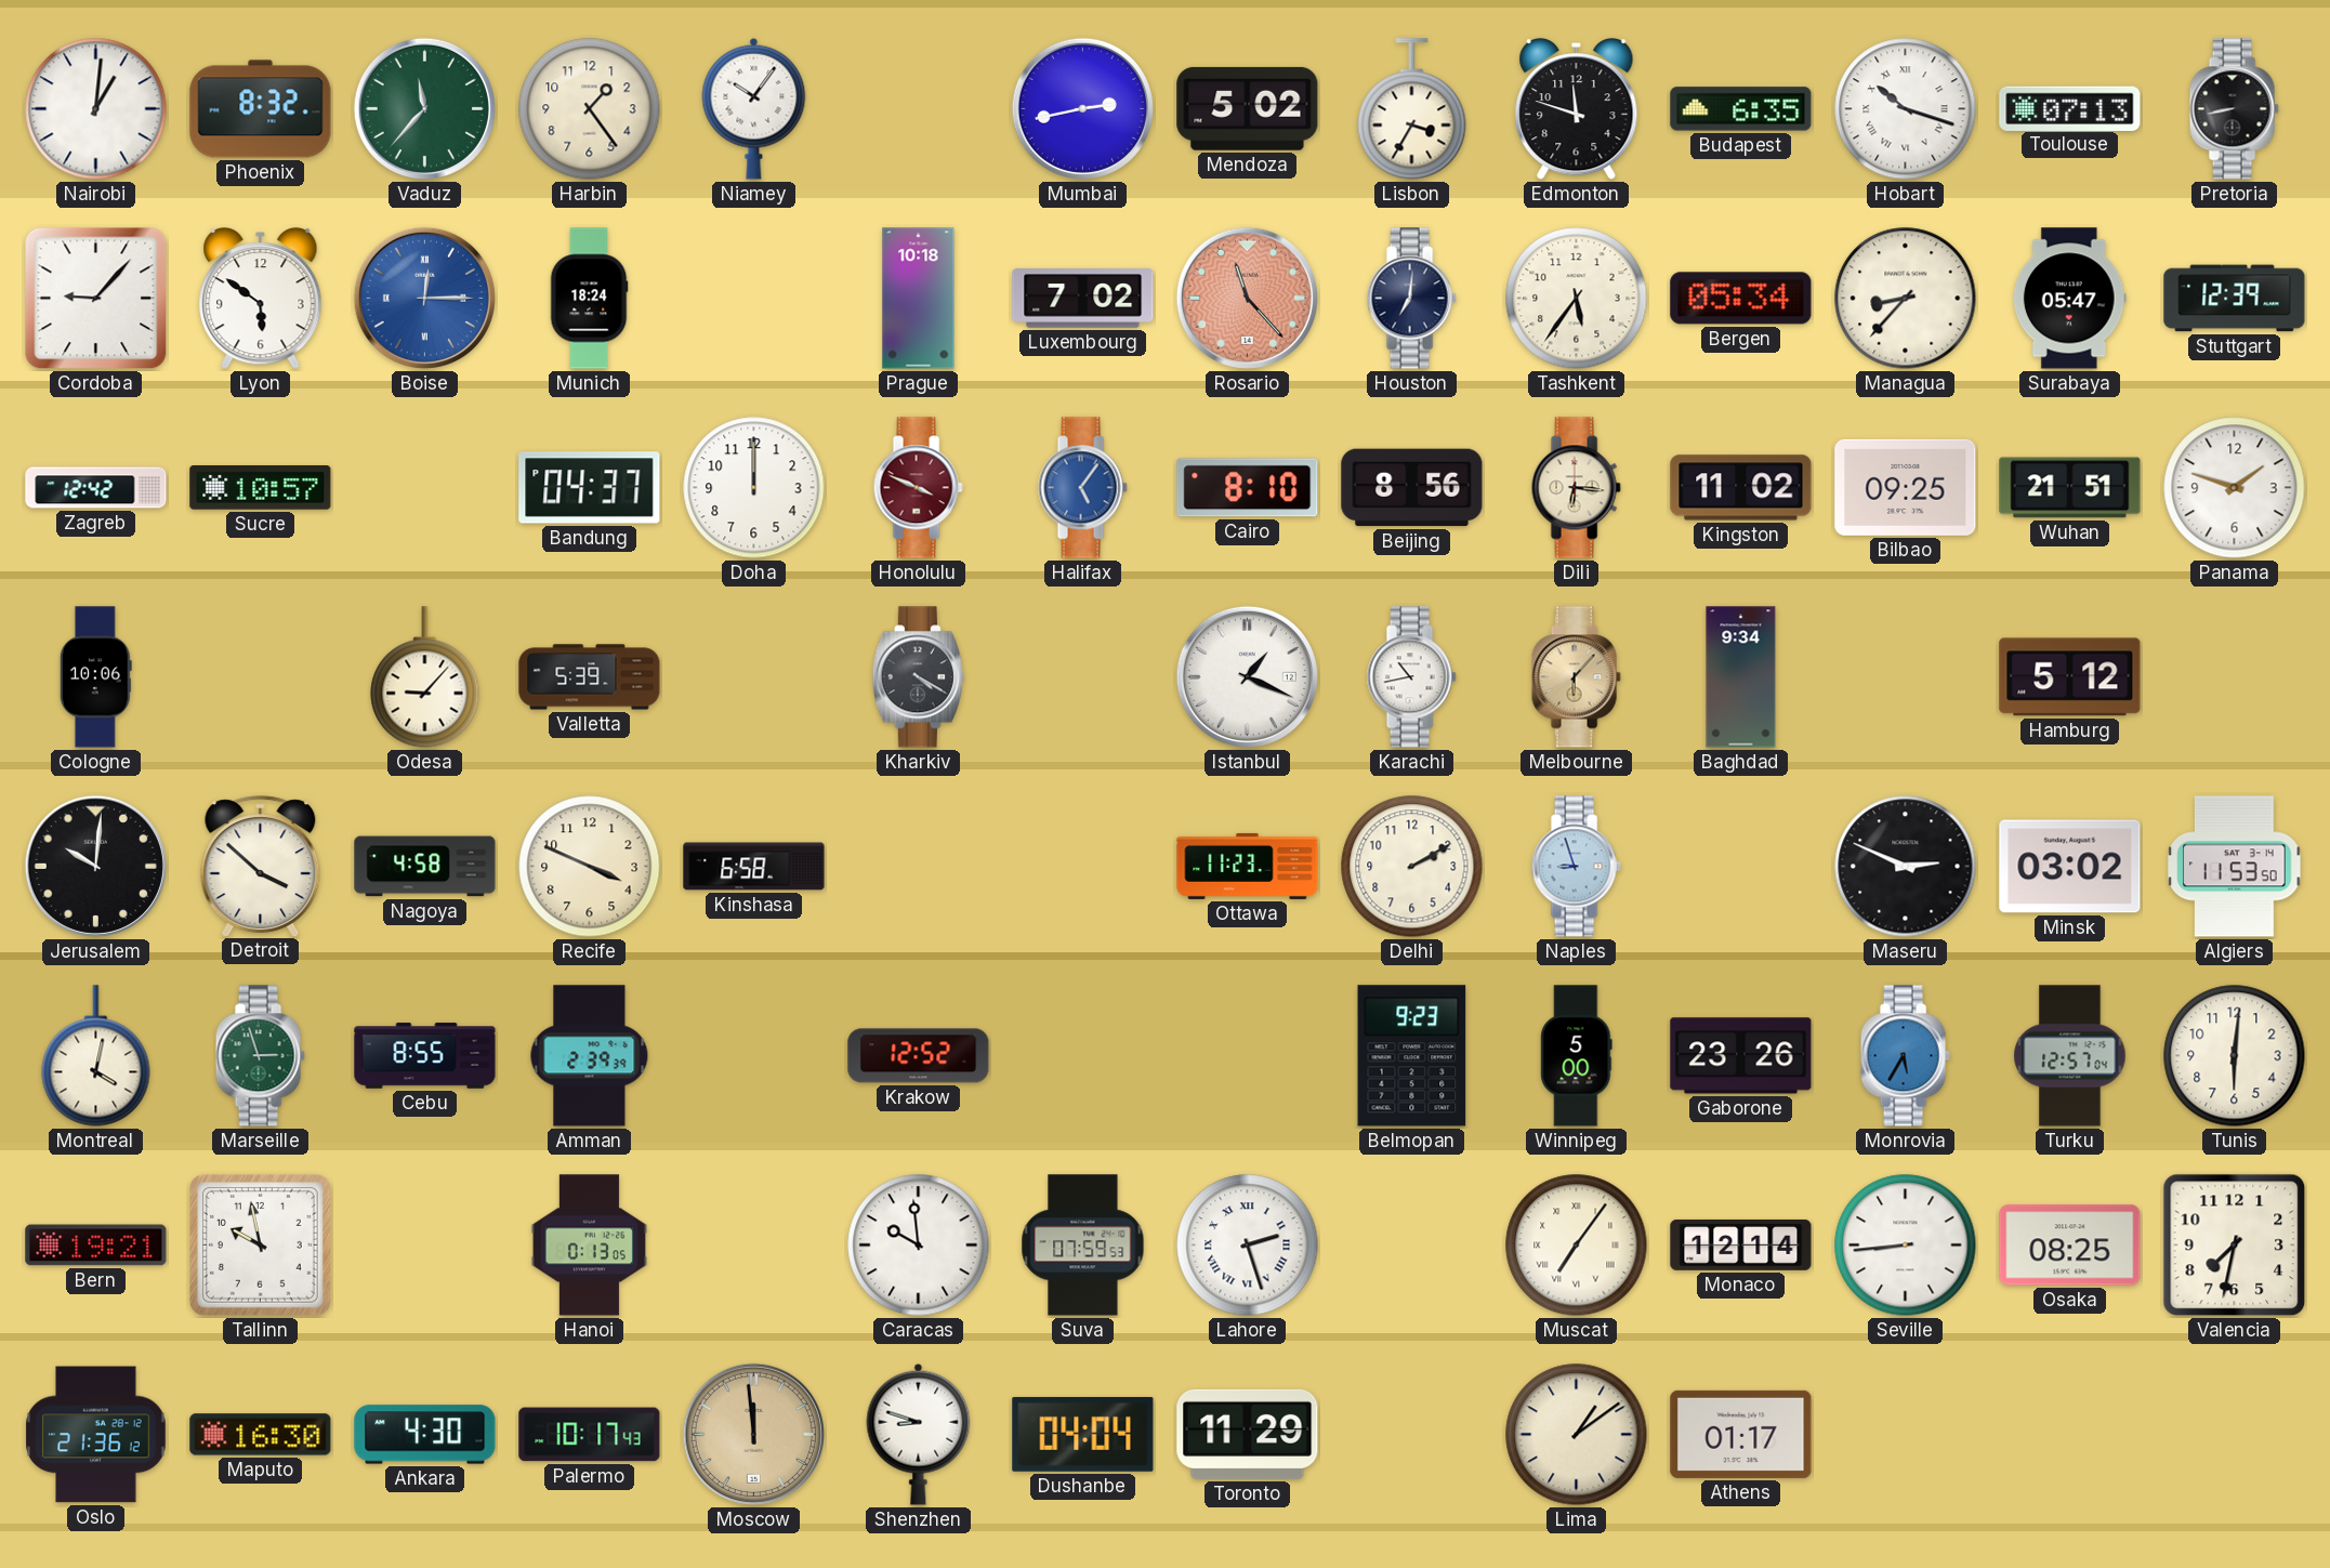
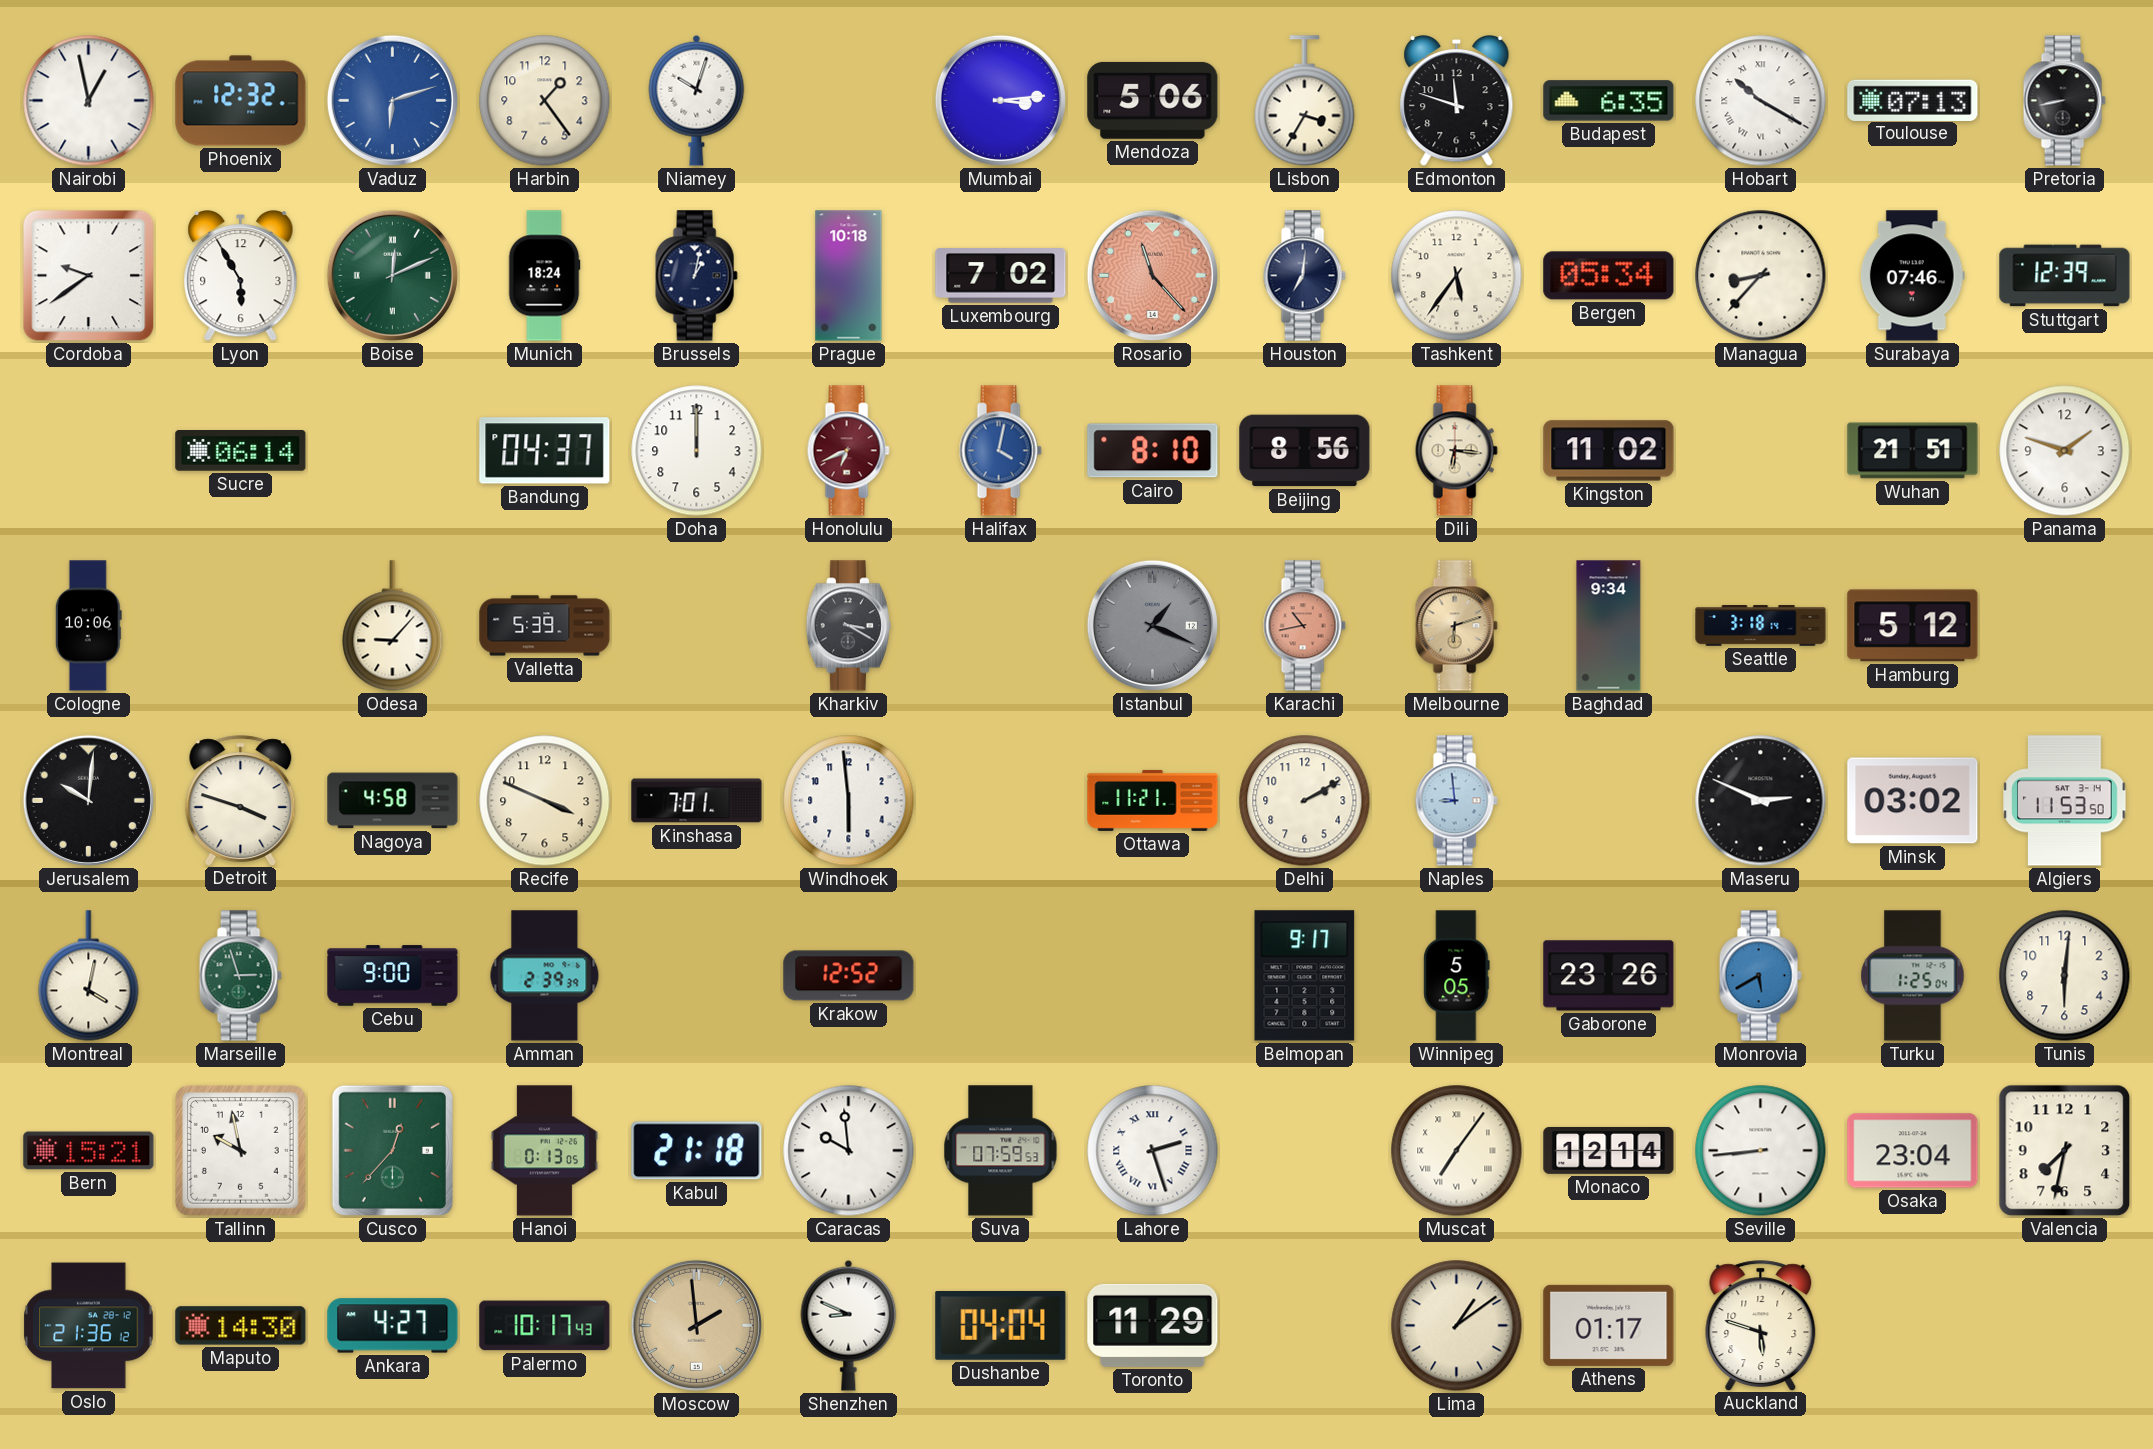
Nairobi: 1:01 -> 12:58 (89, 101)
Phoenix: 8:32 -> 12:32 (241, 101)
Vaduz: 11:37 -> 6:12 (392, 100)
Vaduz dial: green -> blue (392, 100)
Niamey: 10:06 -> 10:03 (697, 100)
Mumbai: 2:43 -> 3:14 (1000, 100)
Mendoza: 5:02 -> 5:06 (1153, 100)
Hobart: 10:18 -> 10:20 (1761, 101)
Cordoba: 9:07 -> 9:39 (89, 276)
Lyon: 5:51 -> 5:55 (241, 277)
Boise: 12:15 -> 12:11 (392, 275)
Boise dial: blue -> green (392, 275)
Brussels: none -> 1:02 (696, 276)
Surabaya: 05:47 -> 07:46 (1912, 276)
Zagreb: 12:42 -> none (96, 488)
Sucre: 10:57 -> 06:14 (241, 451)
Honolulu: 3:49 -> 6:41 (848, 451)
Halifax: 5:06 -> 4:02 (1000, 451)
Bilbao: 09:25 -> none (1906, 487)
Kharkiv: 4:20 -> 3:20 (848, 626)
Istanbul dial: white -> grey (1152, 625)
Karachi dial: white -> salmon (1304, 626)
Melbourne: 6:07 -> 6:12 (1456, 626)
Seattle: none -> 3:18 (1761, 626)
Detroit: 3:52 -> 3:48 (241, 800)
Kinshasa: 6:58 -> 7:01 (697, 801)
Windhoek: none -> 5:59 (849, 801)
Ottawa: 11:23 -> 11:21 (1153, 800)
Naples: 8:57 -> 8:59 (1456, 801)
Cebu: 8:55 -> 9:00 (393, 976)
Belmopan: 9:23 -> 9:17 (1305, 976)
Winnipeg: 5:00 -> 5:05 (1457, 976)
Monrovia: 5:35 -> 5:40 (1760, 976)
Turku: 12:57 -> 1:25 (1913, 976)
Bern: 19:21 -> 15:21 (89, 1151)
Cusco: none -> 12:37 (392, 1150)
Kabul: none -> 21:18 (697, 1151)
Osaka: 08:25 -> 23:04 (1913, 1151)
Maputo: 16:30 -> 14:30 (241, 1326)
Ankara: 4:30 -> 4:27 (393, 1326)
Moscow: 11:59 -> 1:59 (696, 1325)
Shenzhen: 8:48 -> 8:49 (849, 1325)
Auckland: none -> 5:48 (1761, 1325)
